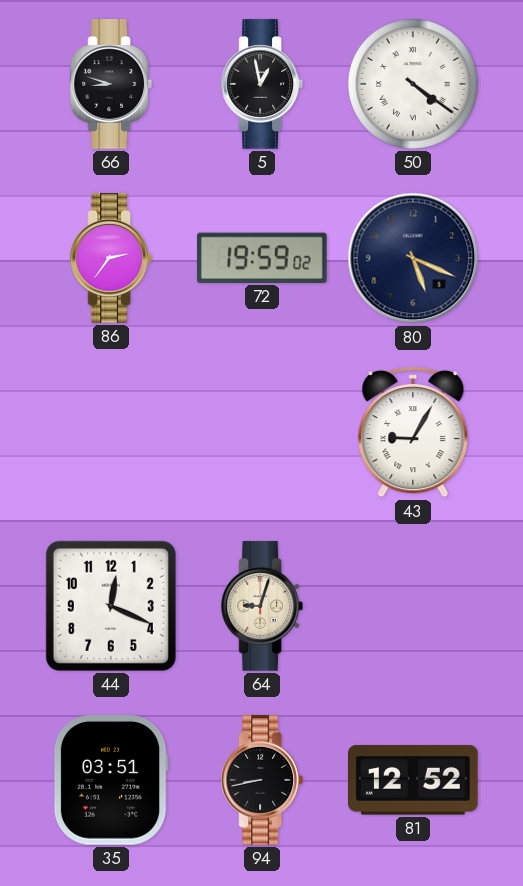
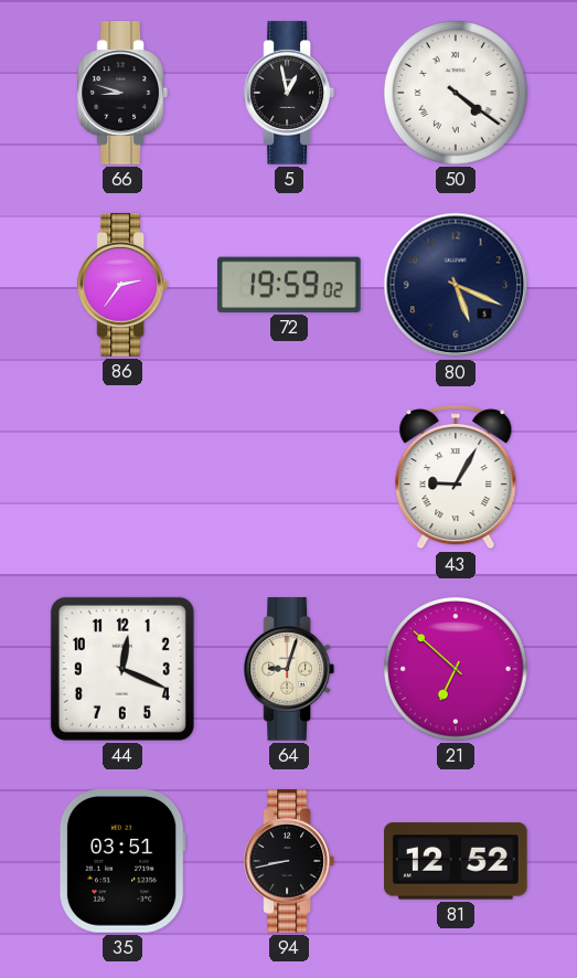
21: none -> 6:52 (456, 669)
